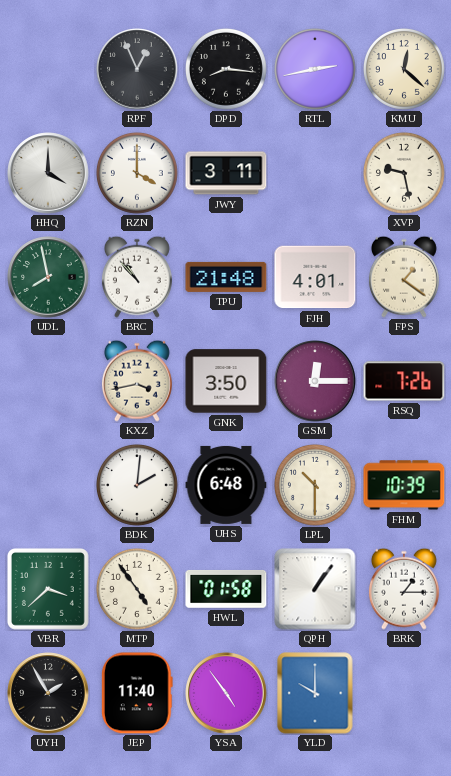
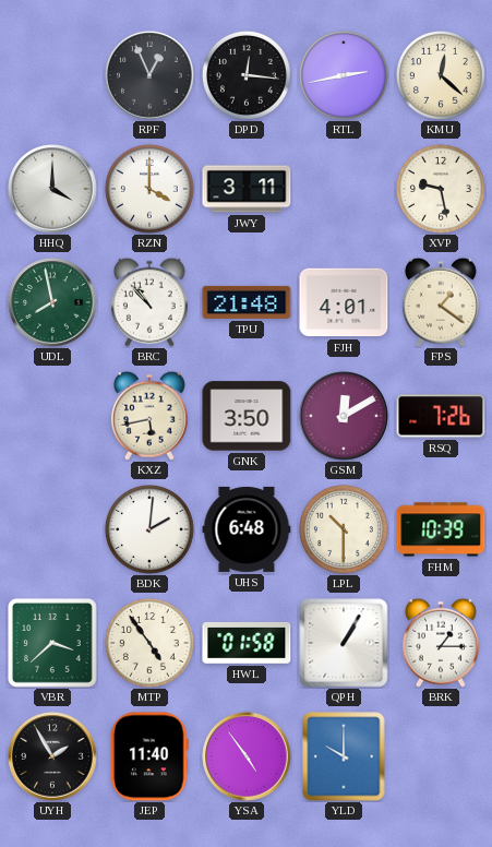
DPD: 8:16 -> 12:16 (247, 75)
KXZ: 3:43 -> 5:43 (149, 416)
GSM: 12:15 -> 12:10 (344, 416)
QPH: 1:06 -> 1:05 (344, 643)
